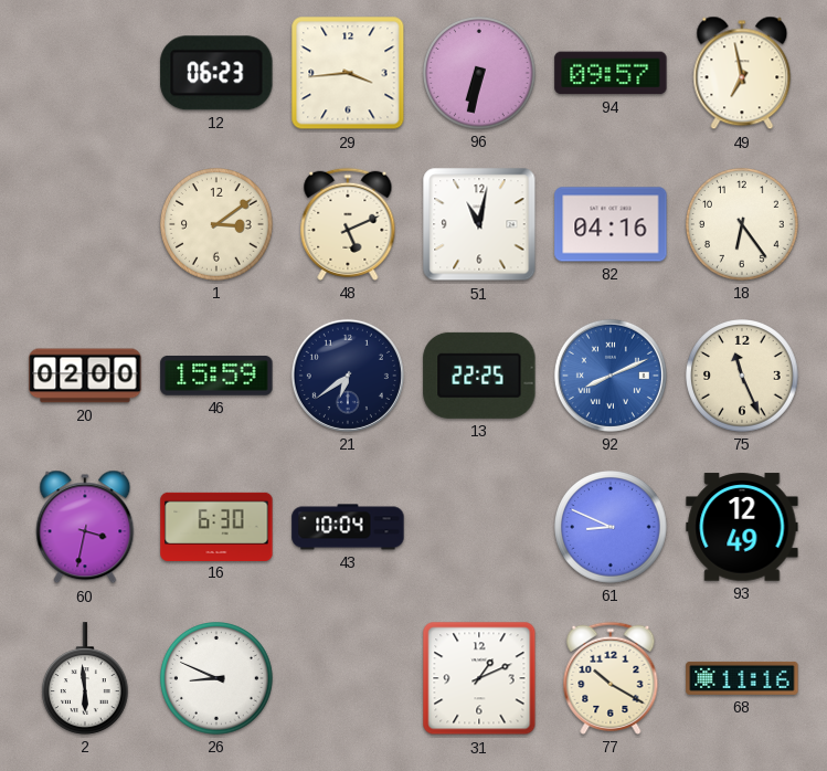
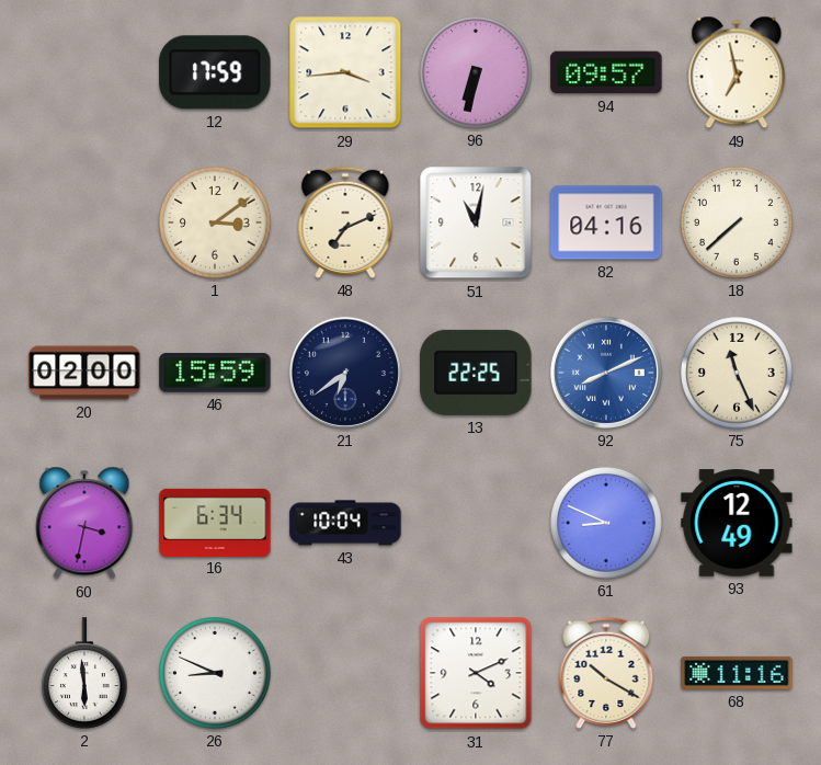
12: 06:23 -> 17:59 (215, 72)
48: 5:11 -> 7:11 (345, 222)
18: 6:24 -> 7:38 (738, 224)
16: 6:30 -> 6:34 (215, 522)
31: 1:11 -> 4:11 (476, 673)
